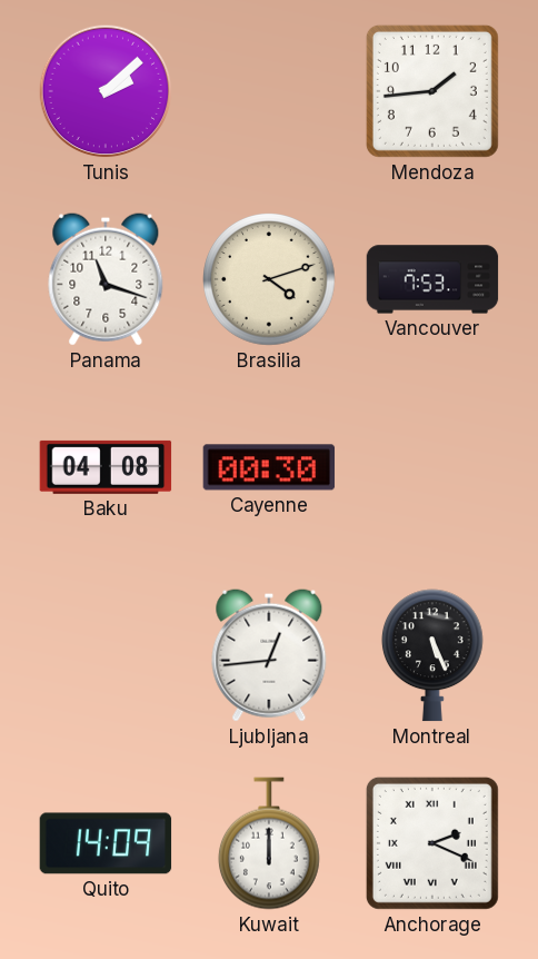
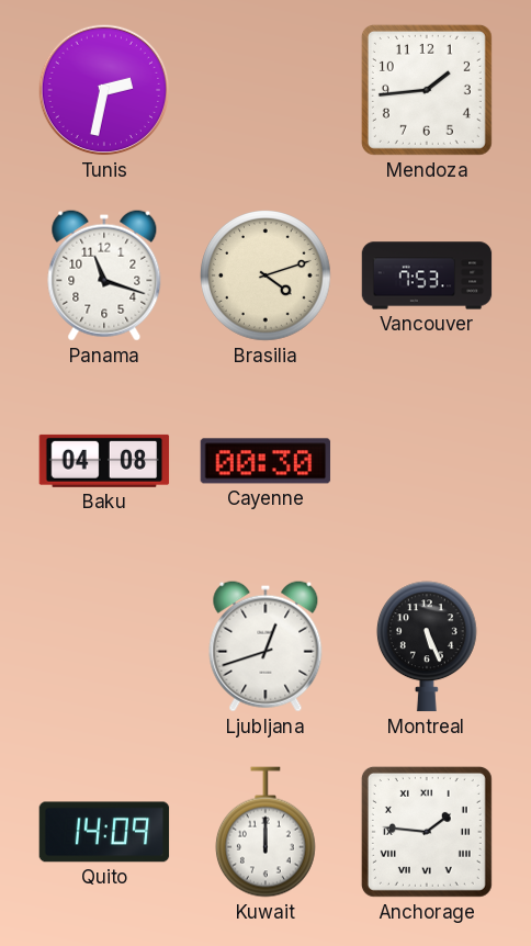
Tunis: 2:08 -> 2:32 (104, 90)
Ljubljana: 12:44 -> 12:42 (265, 646)
Anchorage: 2:19 -> 1:46 (427, 832)
